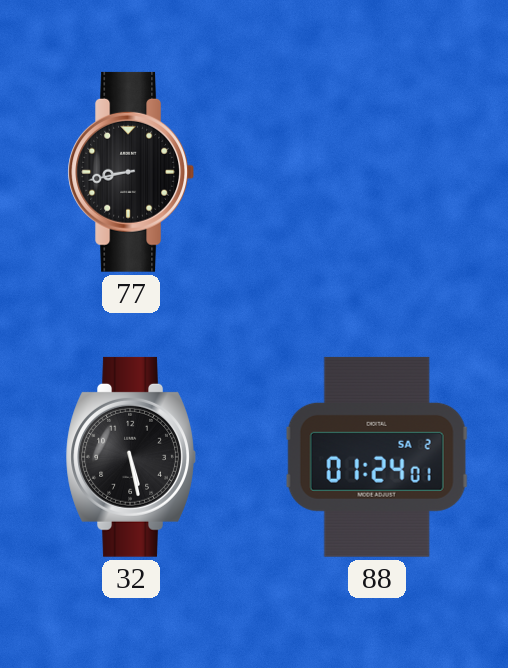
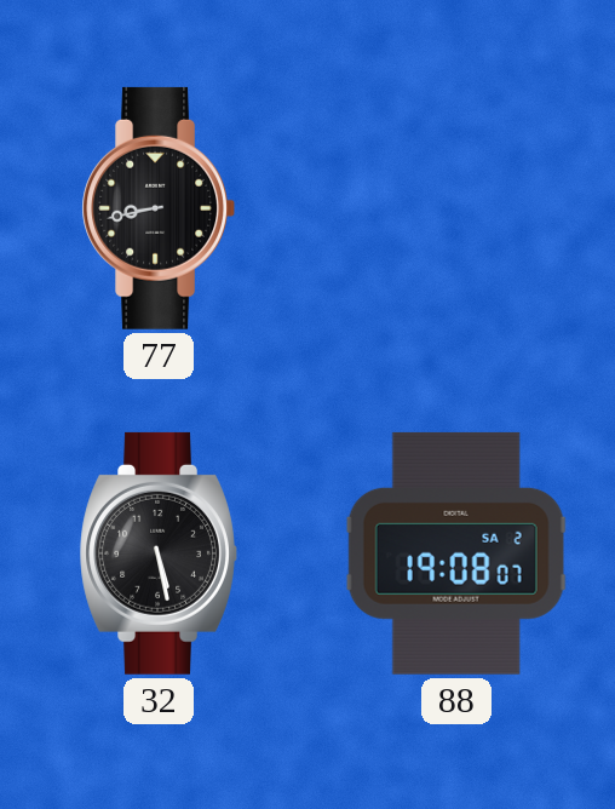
88: 01:24 -> 19:08 (456, 553)
